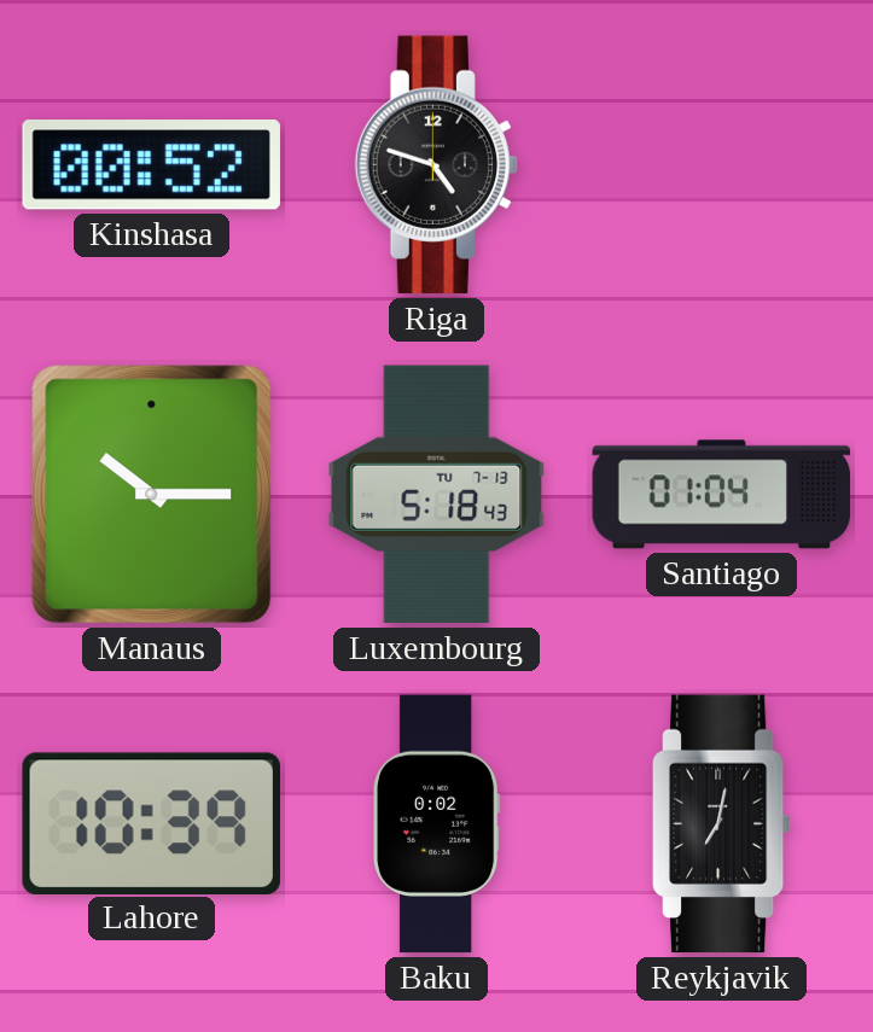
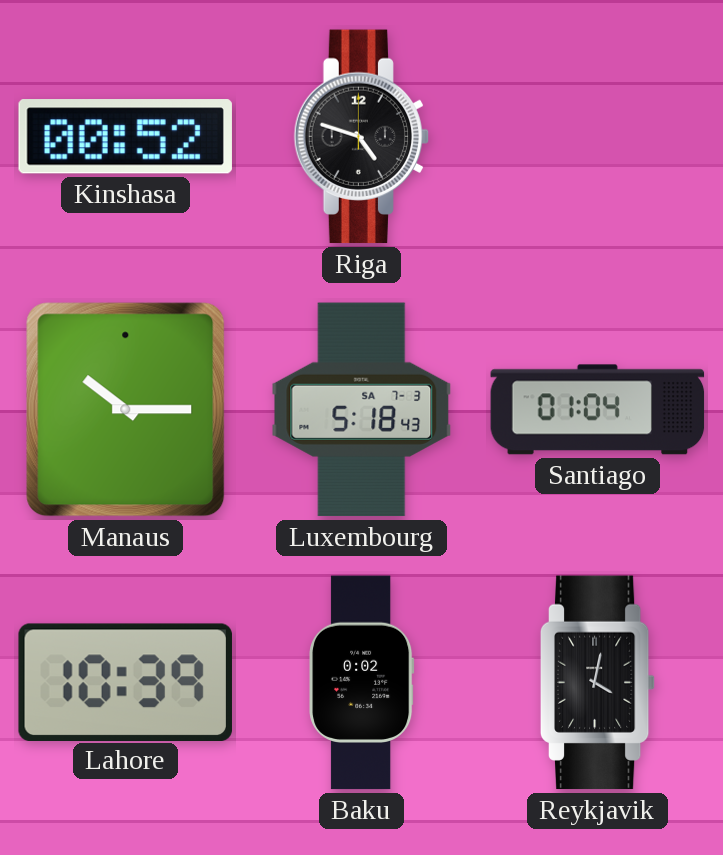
Luxembourg date: TU 7-13 -> SA 7-3 (362, 410)
Reykjavik: 7:02 -> 4:02 (597, 683)
